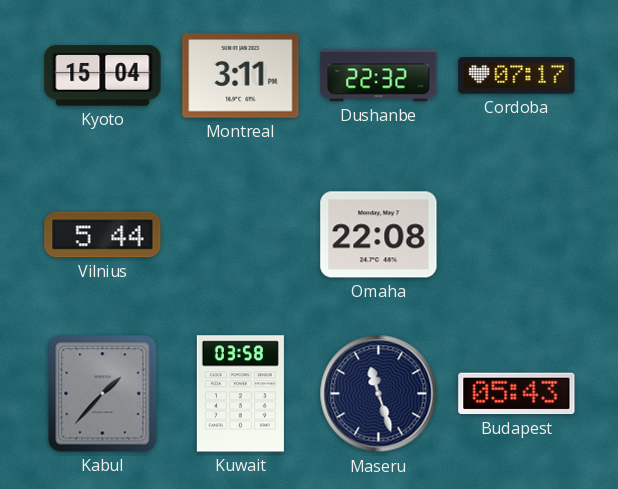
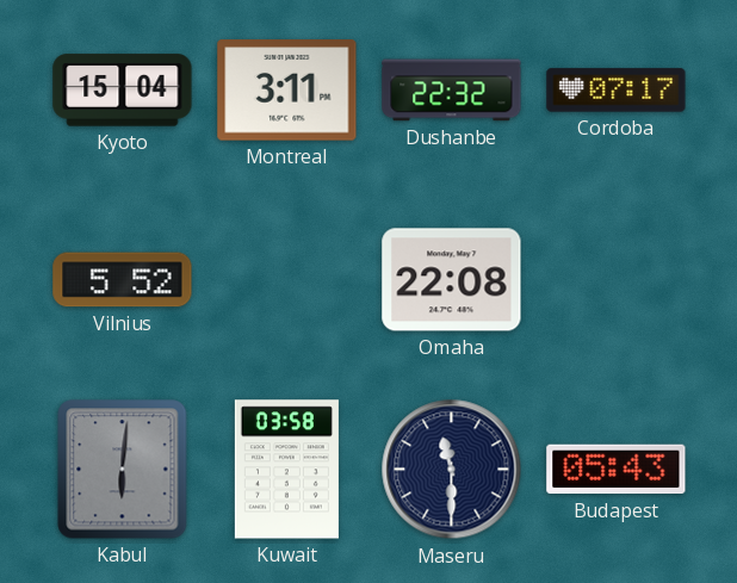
Vilnius: 5:44 -> 5:52 (123, 280)
Kabul: 1:37 -> 6:01 (123, 470)
Maseru: 11:27 -> 11:30 (452, 470)
